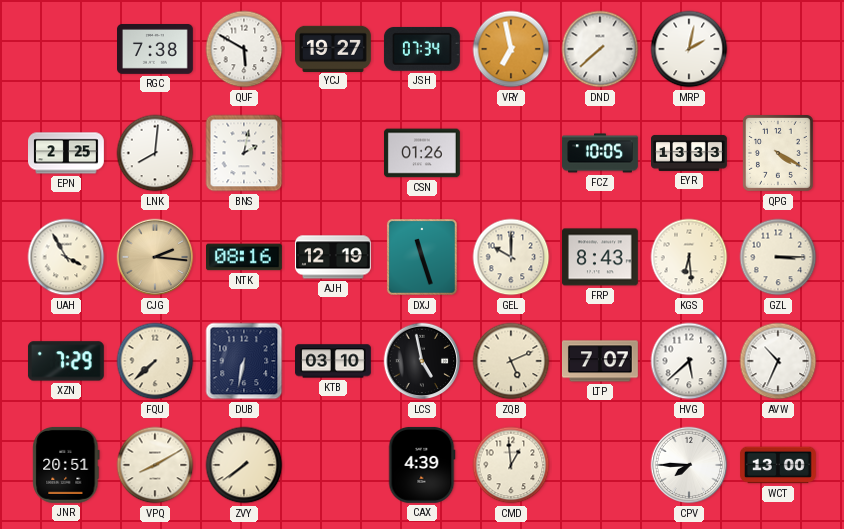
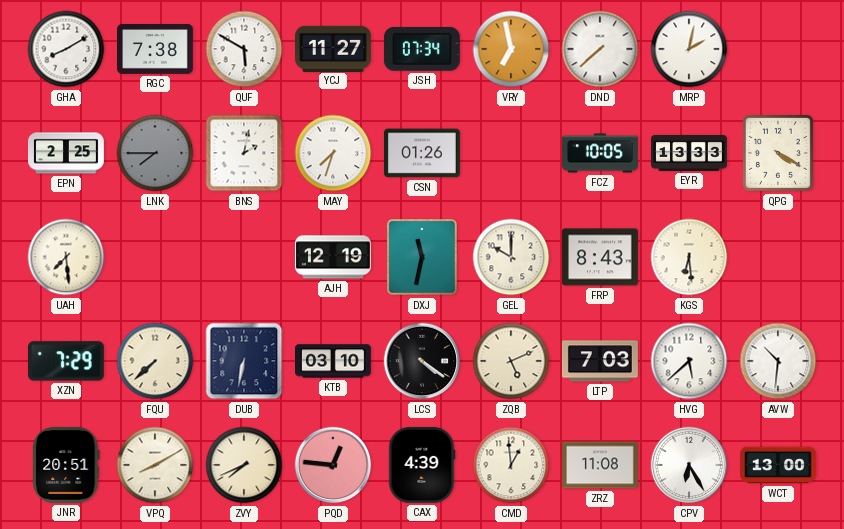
GHA: none -> 8:10 (66, 49)
YCJ: 19:27 -> 11:27 (334, 48)
LNK: 8:01 -> 7:45 (155, 153)
LNK dial: white -> grey (155, 153)
MAY: none -> 7:33 (333, 153)
UAH: 3:55 -> 7:29 (66, 257)
CJG: 2:16 -> none (155, 257)
NTK: 08:16 -> none (245, 257)
DXJ: 11:27 -> 11:32 (423, 258)
GZL: 3:15 -> none (778, 257)
LCS: 4:58 -> 4:21 (422, 361)
LTP: 7:07 -> 7:03 (601, 361)
AVW: 10:34 -> 10:31 (778, 361)
ZVY: 7:39 -> 7:41 (244, 465)
PQD: none -> 12:46 (333, 465)
ZRZ: none -> 11:08 (601, 465)
CPV: 7:45 -> 6:25 (689, 465)
